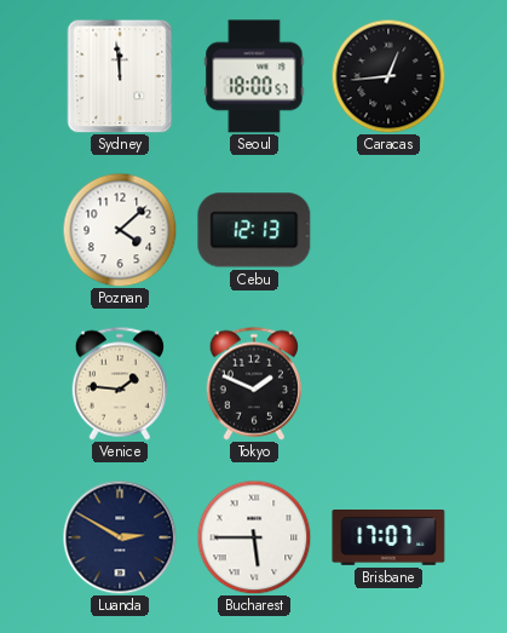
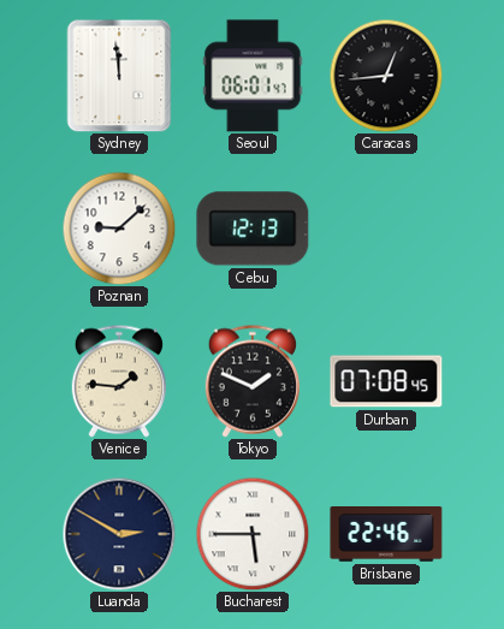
Seoul: 18:00 -> 06:01 (253, 76)
Poznan: 4:08 -> 9:08 (119, 229)
Durban: none -> 07:08 (386, 381)
Brisbane: 17:07 -> 22:46 (386, 535)
